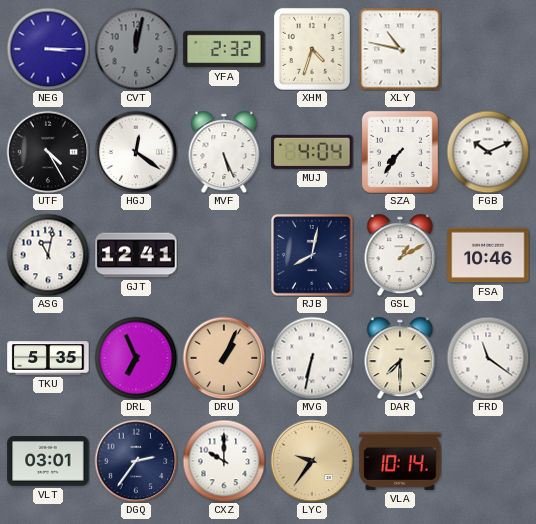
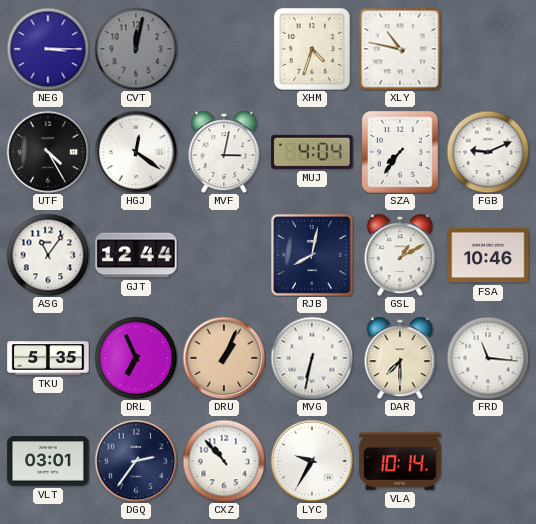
YFA: 2:32 -> none (224, 49)
MVF: 5:26 -> 3:02 (224, 152)
FGB: 10:11 -> 9:11 (488, 152)
ASG: 11:02 -> 11:06 (48, 255)
GJT: 12:41 -> 12:44 (136, 255)
FRD: 11:21 -> 11:16 (488, 358)
CXZ: 10:00 -> 10:53 (224, 461)
LYC: 9:36 -> 9:35 (312, 461)
LYC dial: champagne -> white (312, 461)
